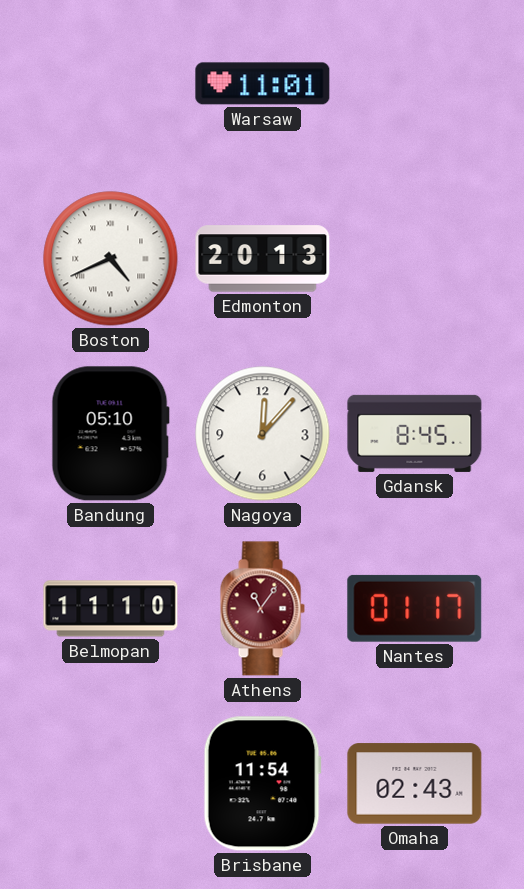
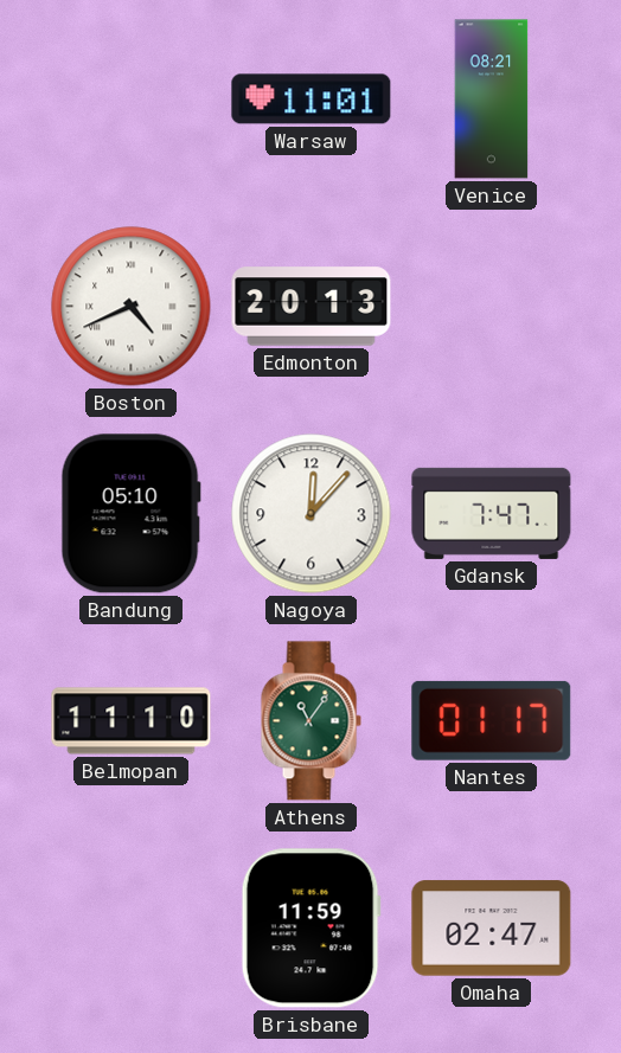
Venice: none -> 08:21 (492, 99)
Gdansk: 8:45 -> 7:47 (492, 513)
Athens dial: burgundy -> green (310, 721)
Brisbane: 11:54 -> 11:59 (310, 929)
Omaha: 02:43 -> 02:47 (492, 929)
